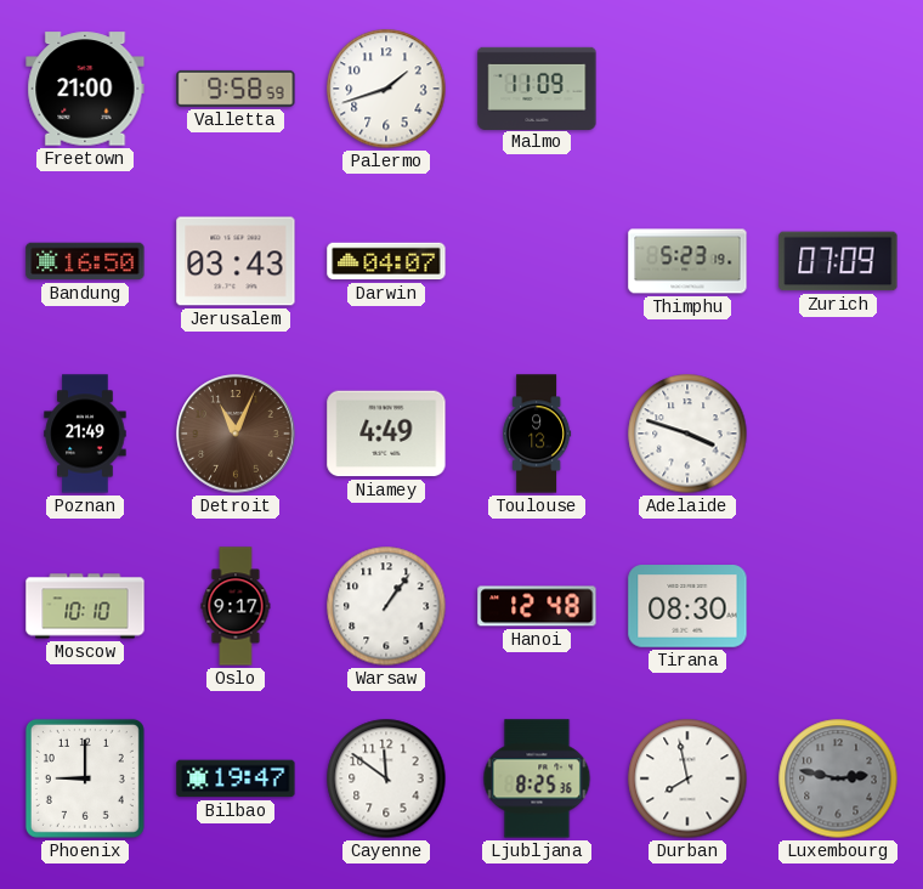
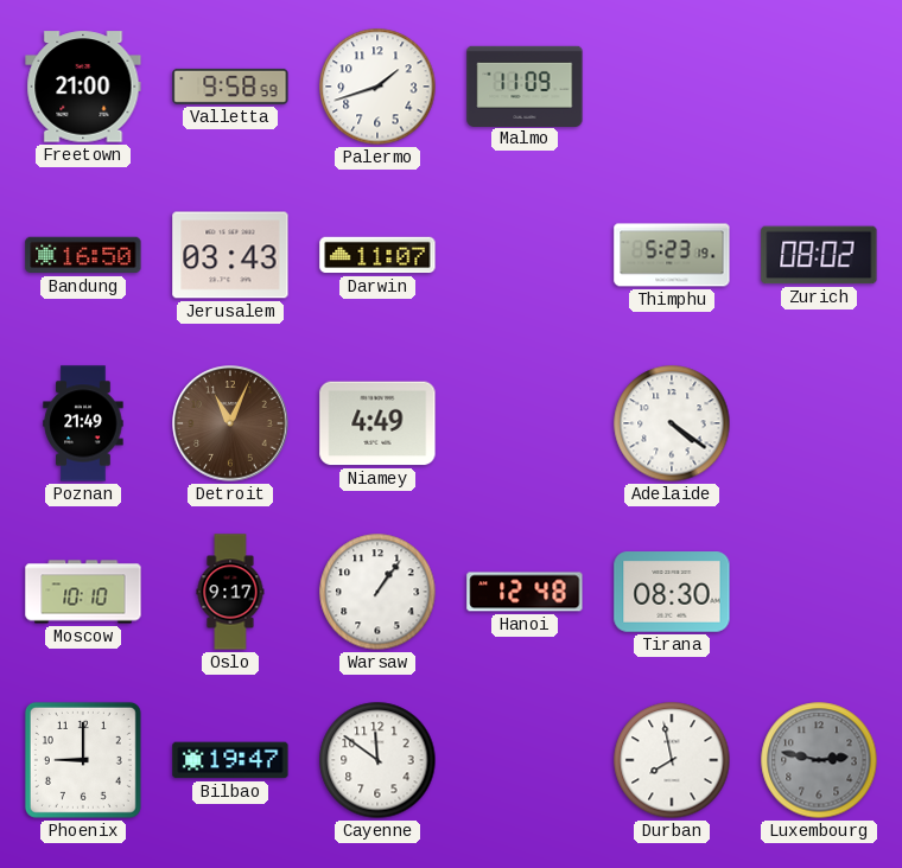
Darwin: 04:07 -> 11:07 (377, 255)
Zurich: 07:09 -> 08:02 (819, 255)
Toulouse: 9:13 -> none (537, 434)
Adelaide: 3:48 -> 4:21 (672, 423)
Ljubljana: 8:25 -> none (537, 778)
